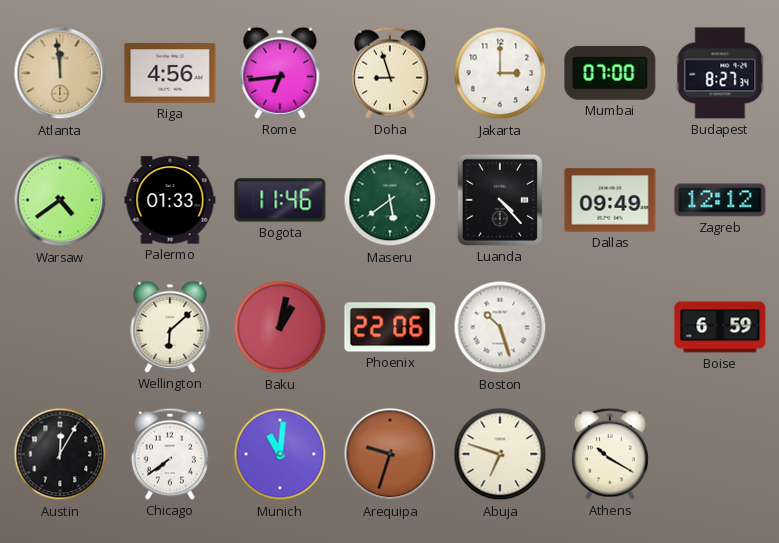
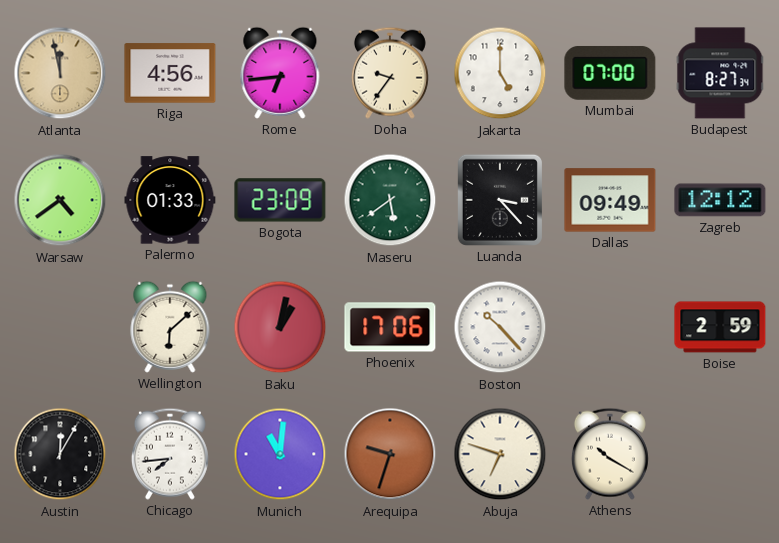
Atlanta: 11:59 -> 11:58 (60, 73)
Doha: 8:57 -> 9:36 (390, 73)
Jakarta: 3:00 -> 5:00 (500, 73)
Bogota: 11:46 -> 23:09 (280, 200)
Luanda: 4:23 -> 3:23 (500, 200)
Phoenix: 22:06 -> 17:06 (390, 327)
Boston: 10:27 -> 10:23 (500, 327)
Boise: 6:59 -> 2:59 (720, 327)
Chicago: 7:39 -> 7:44 (170, 454)
